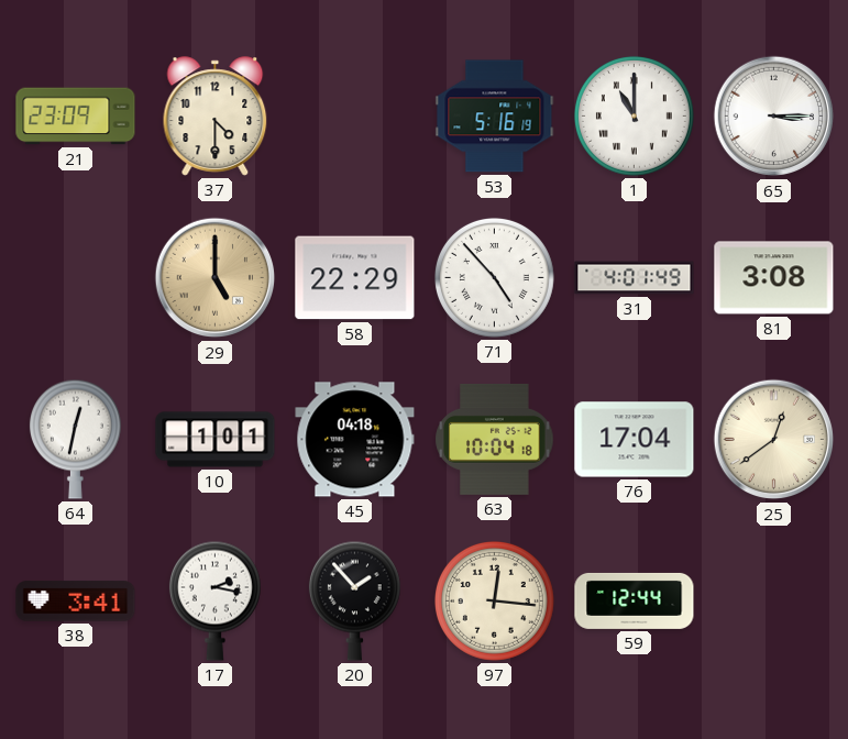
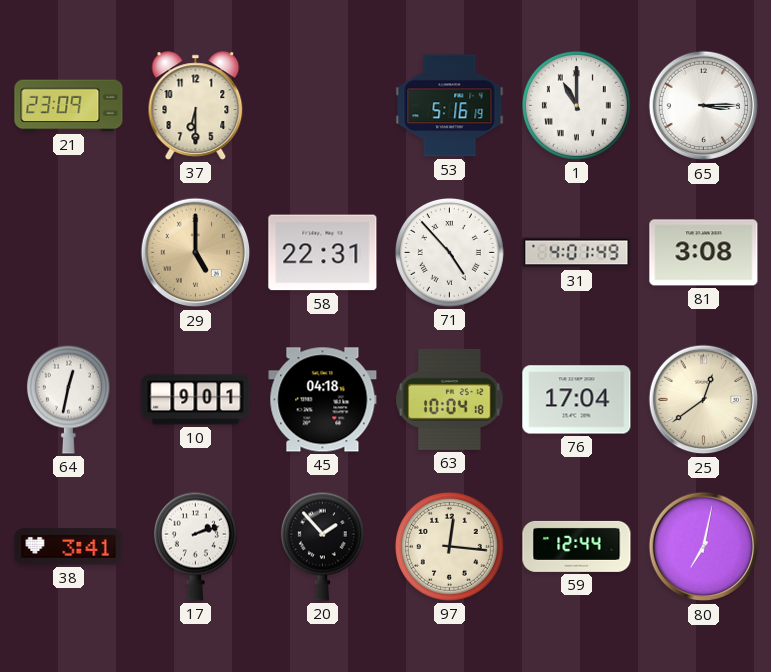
37: 4:30 -> 6:30 (196, 106)
58: 22:29 -> 22:31 (323, 253)
10: 1:01 -> 9:01 (196, 400)
17: 2:17 -> 2:12 (195, 546)
80: none -> 7:02 (704, 547)
